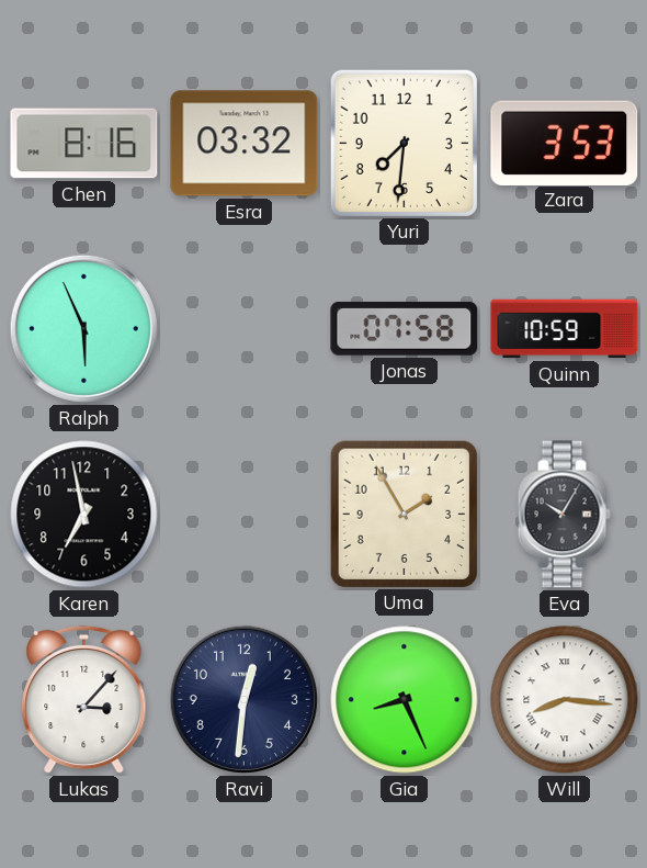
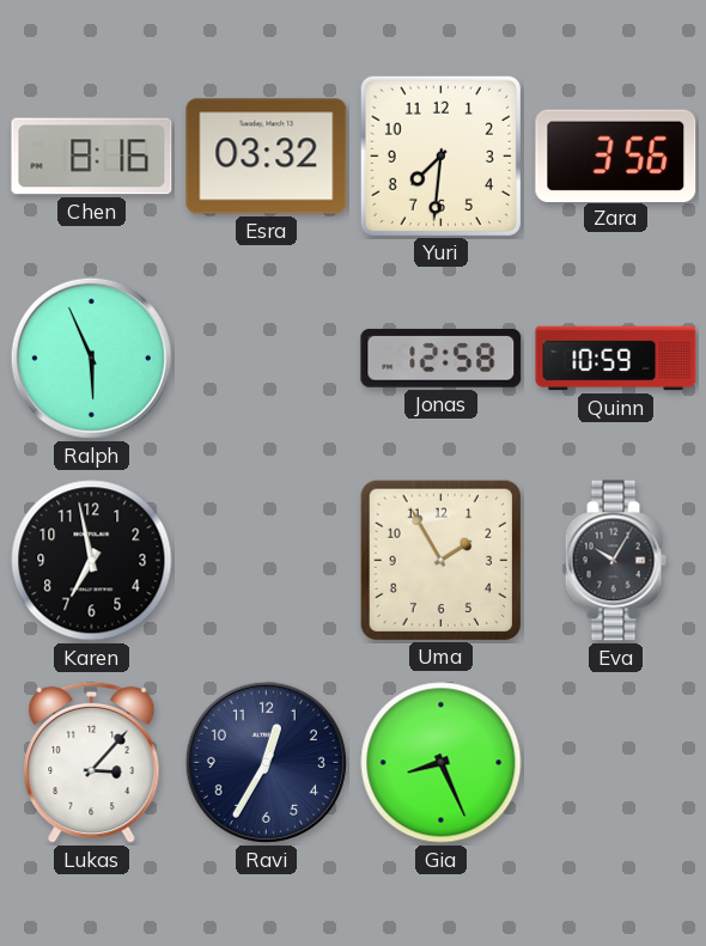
Zara: 3:53 -> 3:56 (616, 155)
Jonas: 07:58 -> 12:58 (442, 358)
Ravi: 12:31 -> 12:35 (266, 762)
Will: 8:16 -> none (565, 700)
